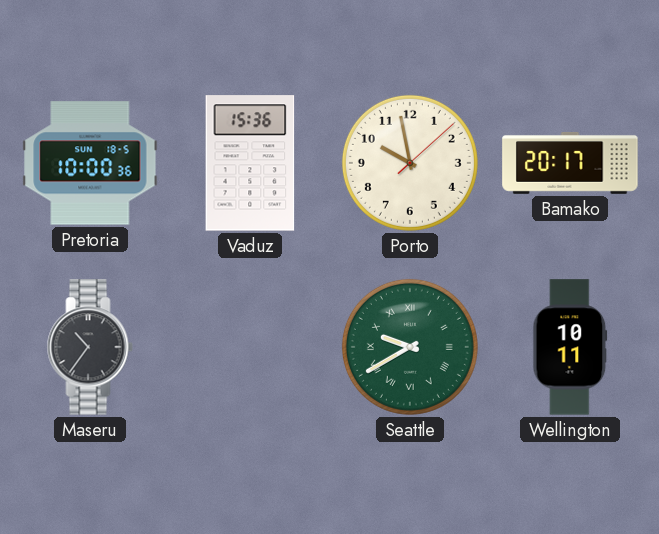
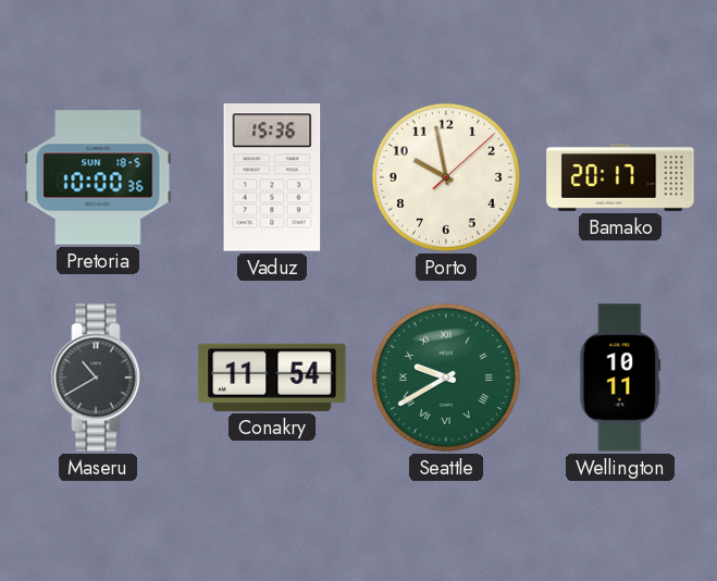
Maseru: 10:36 -> 10:40 (98, 378)
Conakry: none -> 11:54 (272, 378)
